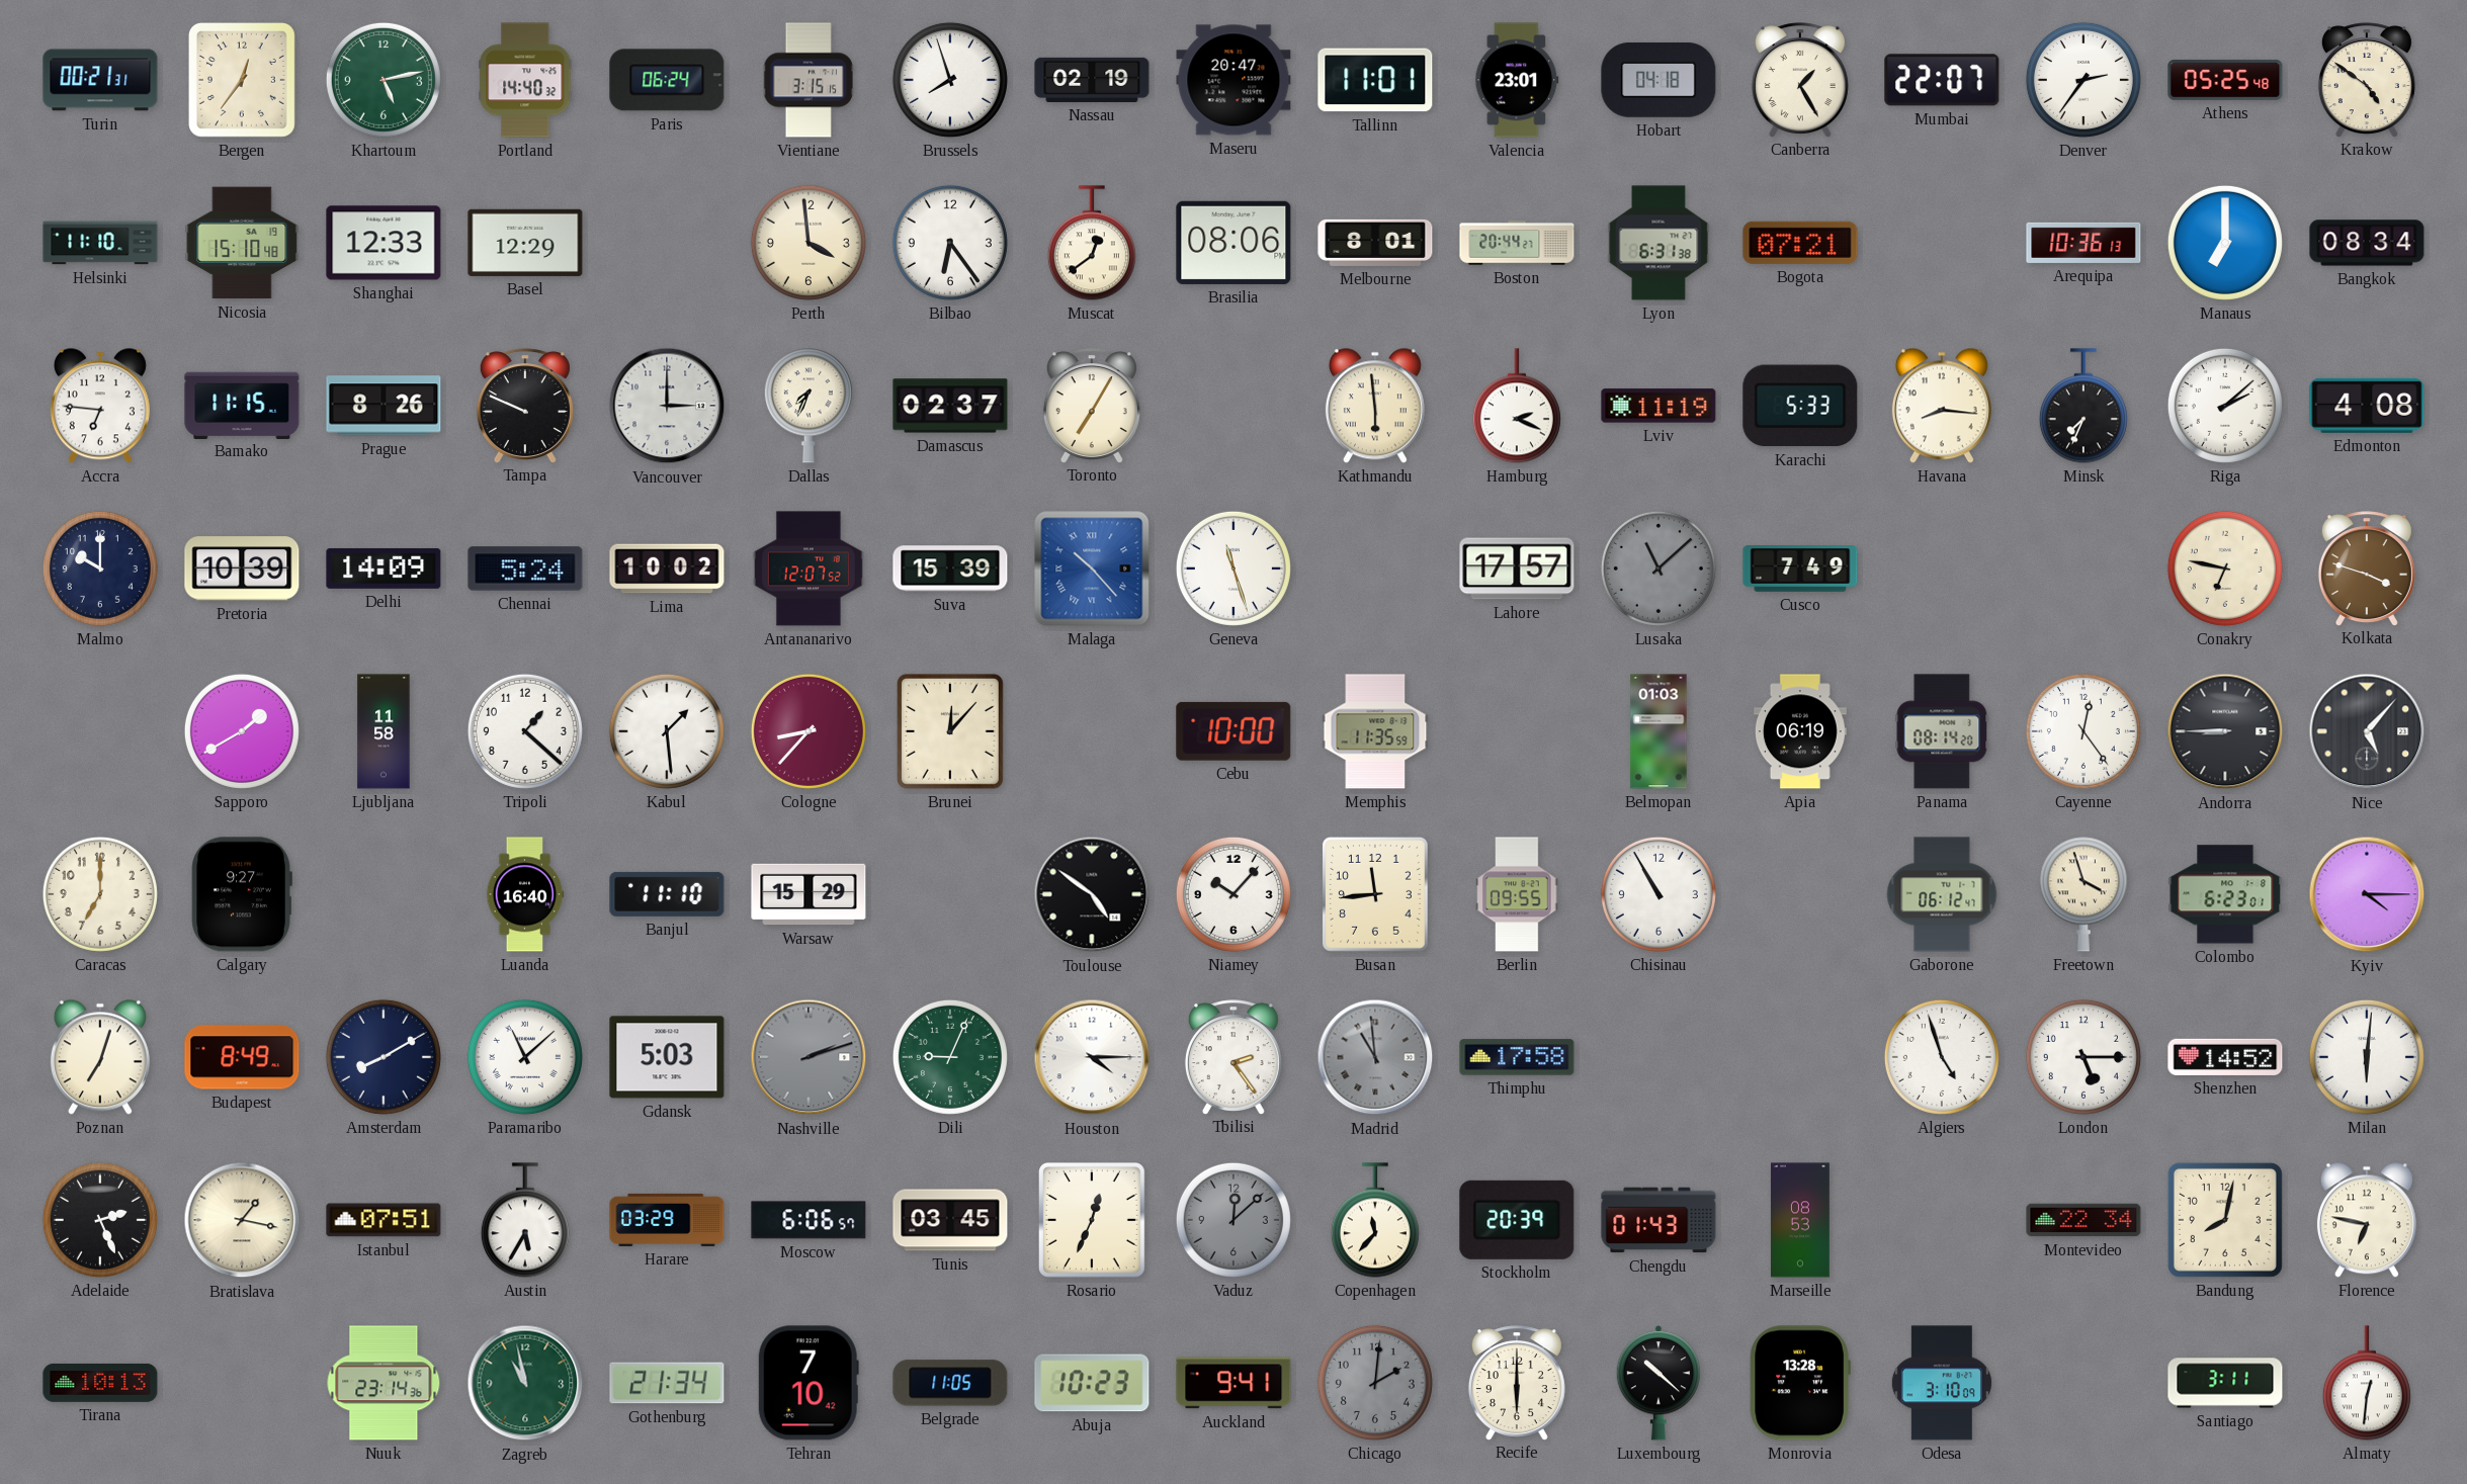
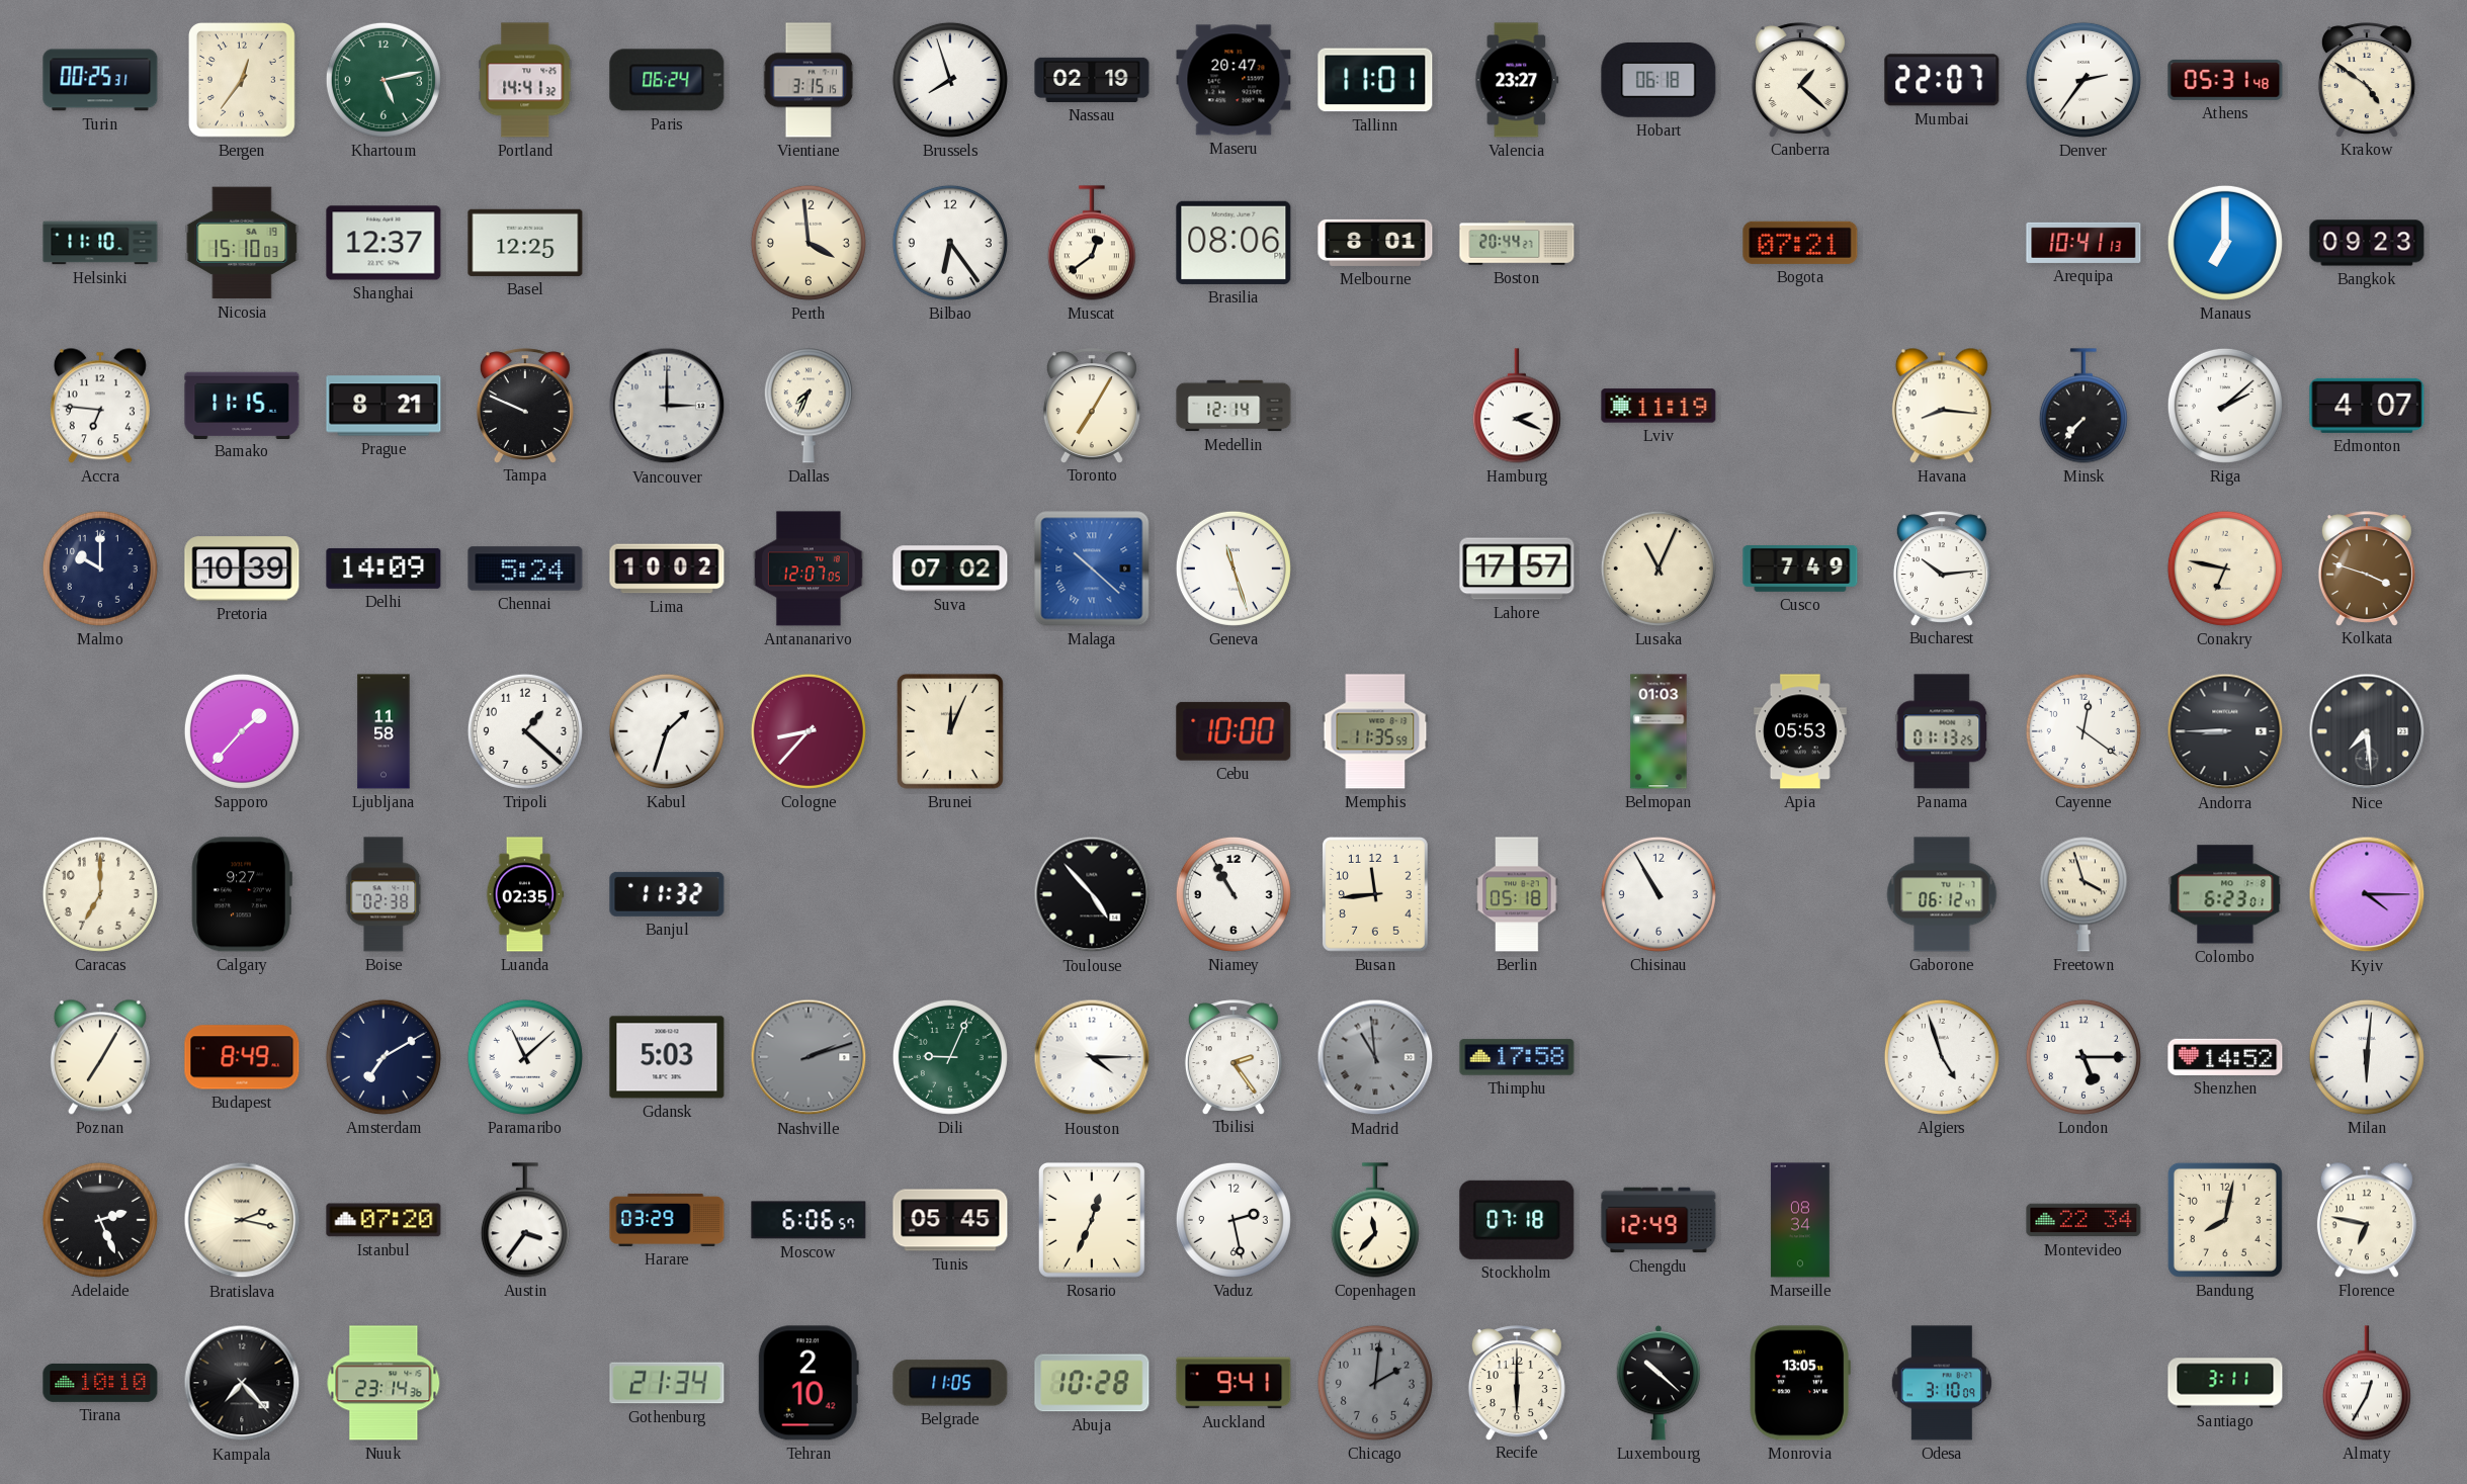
Turin: 00:21 -> 00:25 (100, 80)
Portland: 14:40 -> 14:41 (525, 80)
Valencia: 23:01 -> 23:27 (1517, 80)
Hobart: 04:18 -> 06:18 (1658, 80)
Canberra: 1:25 -> 1:22 (1800, 80)
Athens: 05:25 -> 05:31 (2225, 80)
Nicosia: 15:10:48 -> 15:10:03 (242, 243)
Shanghai: 12:33 -> 12:37 (384, 243)
Basel: 12:29 -> 12:25 (525, 243)
Lyon: 6:31 -> none (1658, 243)
Arequipa: 10:36 -> 10:41 (2083, 243)
Bangkok: 08:34 -> 09:23 (2367, 243)
Prague: 8:26 -> 8:21 (384, 406)
Damascus: 02:37 -> none (950, 406)
Medellin: none -> 12:14 (1233, 406)
Kathmandu: 5:59 -> none (1375, 406)
Karachi: 5:33 -> none (1800, 406)
Minsk: 7:34 -> 7:37 (2083, 406)
Edmonton: 4:08 -> 4:07 (2367, 406)
Antananarivo: 12:07:52 -> 12:07:05 (809, 569)
Suva: 15:39 -> 07:02 (950, 569)
Malaga: 10:23 -> 10:22 (1092, 569)
Lusaka: 11:08 -> 11:04 (1658, 569)
Lusaka dial: grey -> cream (1658, 569)
Bucharest: none -> 10:14 (1942, 569)
Sapporo: 1:40 -> 1:37 (242, 731)
Kabul: 1:29 -> 1:33 (667, 731)
Brunei: 12:07 -> 12:04 (950, 731)
Apia: 06:19 -> 05:53 (1800, 731)
Panama: 08:14 -> 01:13 (1942, 731)
Cayenne: 12:24 -> 12:21 (2083, 731)
Nice: 5:07 -> 7:29 (2367, 731)
Boise: none -> 02:38 (384, 894)
Luanda: 16:40 -> 02:35 (525, 894)
Banjul: 11:10 -> 11:32 (667, 894)
Warsaw: 15:29 -> none (809, 894)
Toulouse: 4:51 -> 4:53 (1092, 894)
Niamey: 10:07 -> 10:55 (1233, 894)
Berlin: 09:55 -> 05:18 (1517, 894)
Poznan: 7:03 -> 7:05 (100, 1057)
Amsterdam: 8:10 -> 7:10 (384, 1057)
Bratislava: 1:17 -> 2:17 (242, 1220)
Istanbul: 07:51 -> 07:20 (384, 1220)
Austin: 5:35 -> 3:36 (525, 1220)
Tunis: 03:45 -> 05:45 (950, 1220)
Vaduz: 12:08 -> 2:28 (1233, 1220)
Vaduz dial: grey -> white (1233, 1220)
Stockholm: 20:39 -> 07:18 (1517, 1220)
Chengdu: 01:43 -> 12:49 (1658, 1220)
Marseille: 08:53 -> 08:34 (1800, 1220)
Tirana: 10:13 -> 10:10 (100, 1383)
Kampala: none -> 7:23 (242, 1383)
Zagreb: 10:58 -> none (525, 1383)
Tehran: 7:10 -> 2:10 (809, 1383)
Abuja: 10:23 -> 10:28 (1092, 1383)
Monrovia: 13:28 -> 13:05 (1800, 1383)
Almaty: 12:31 -> 12:35 (2367, 1383)
